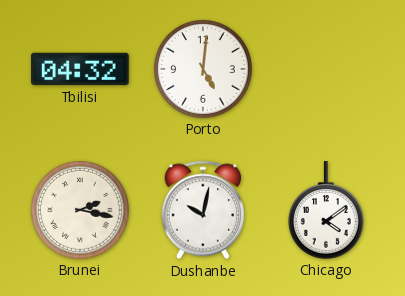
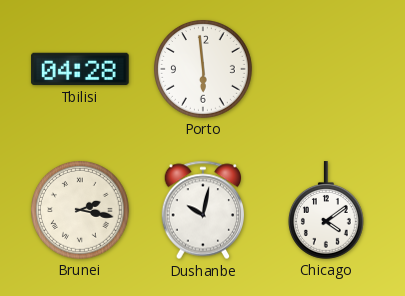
Tbilisi: 04:32 -> 04:28 (80, 69)
Porto: 5:01 -> 5:59 (204, 70)
